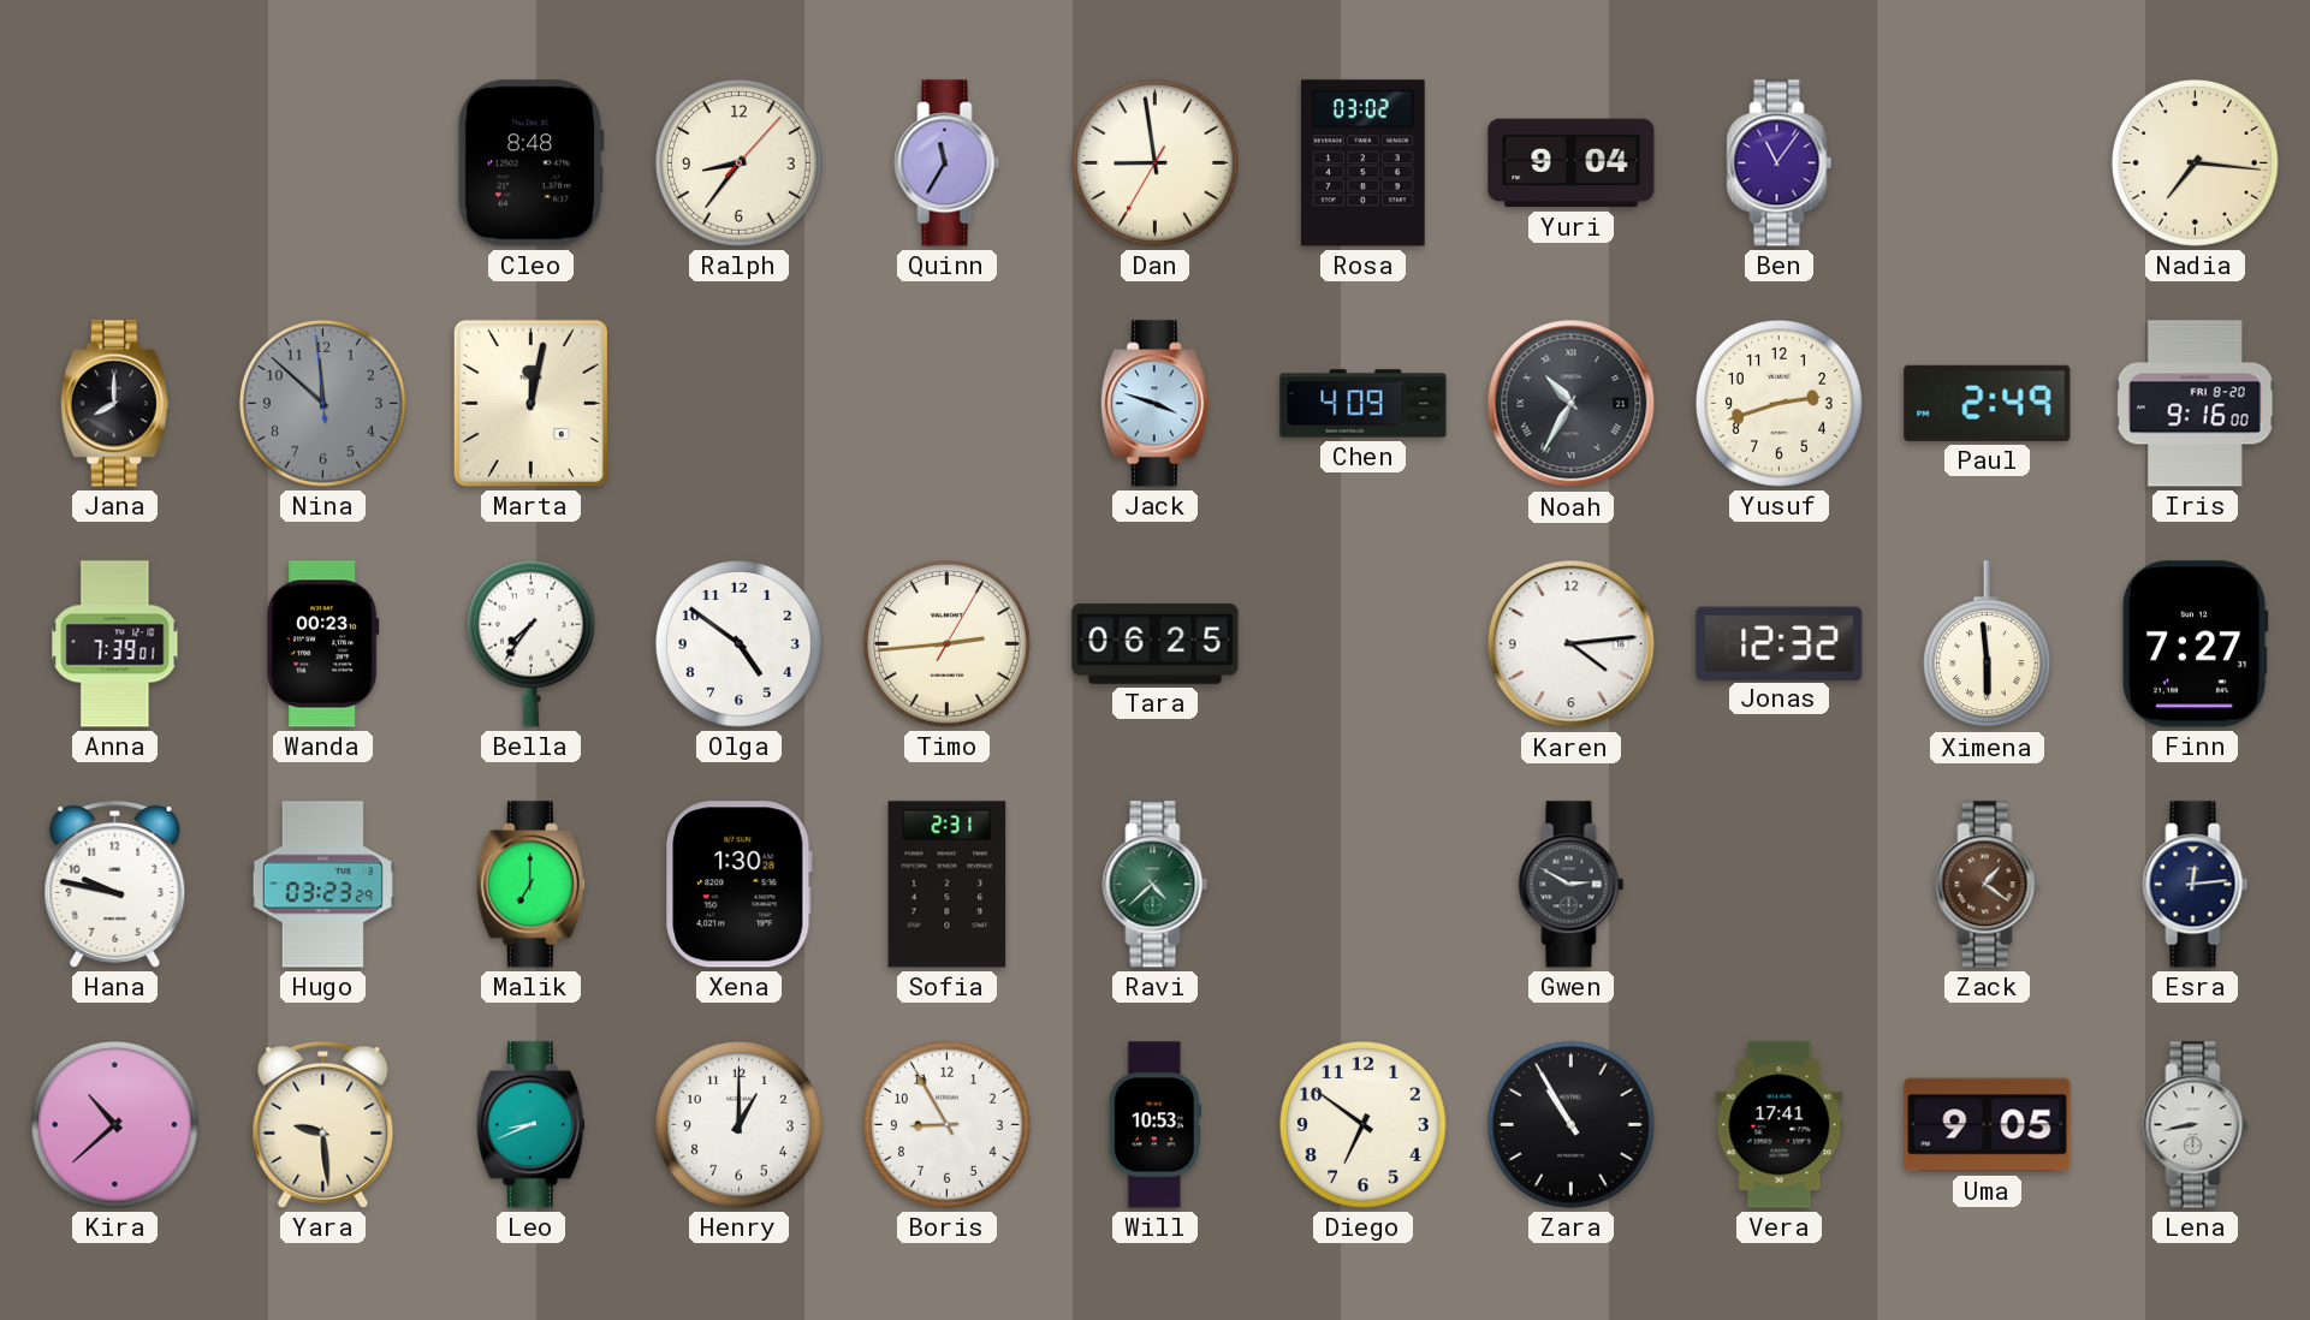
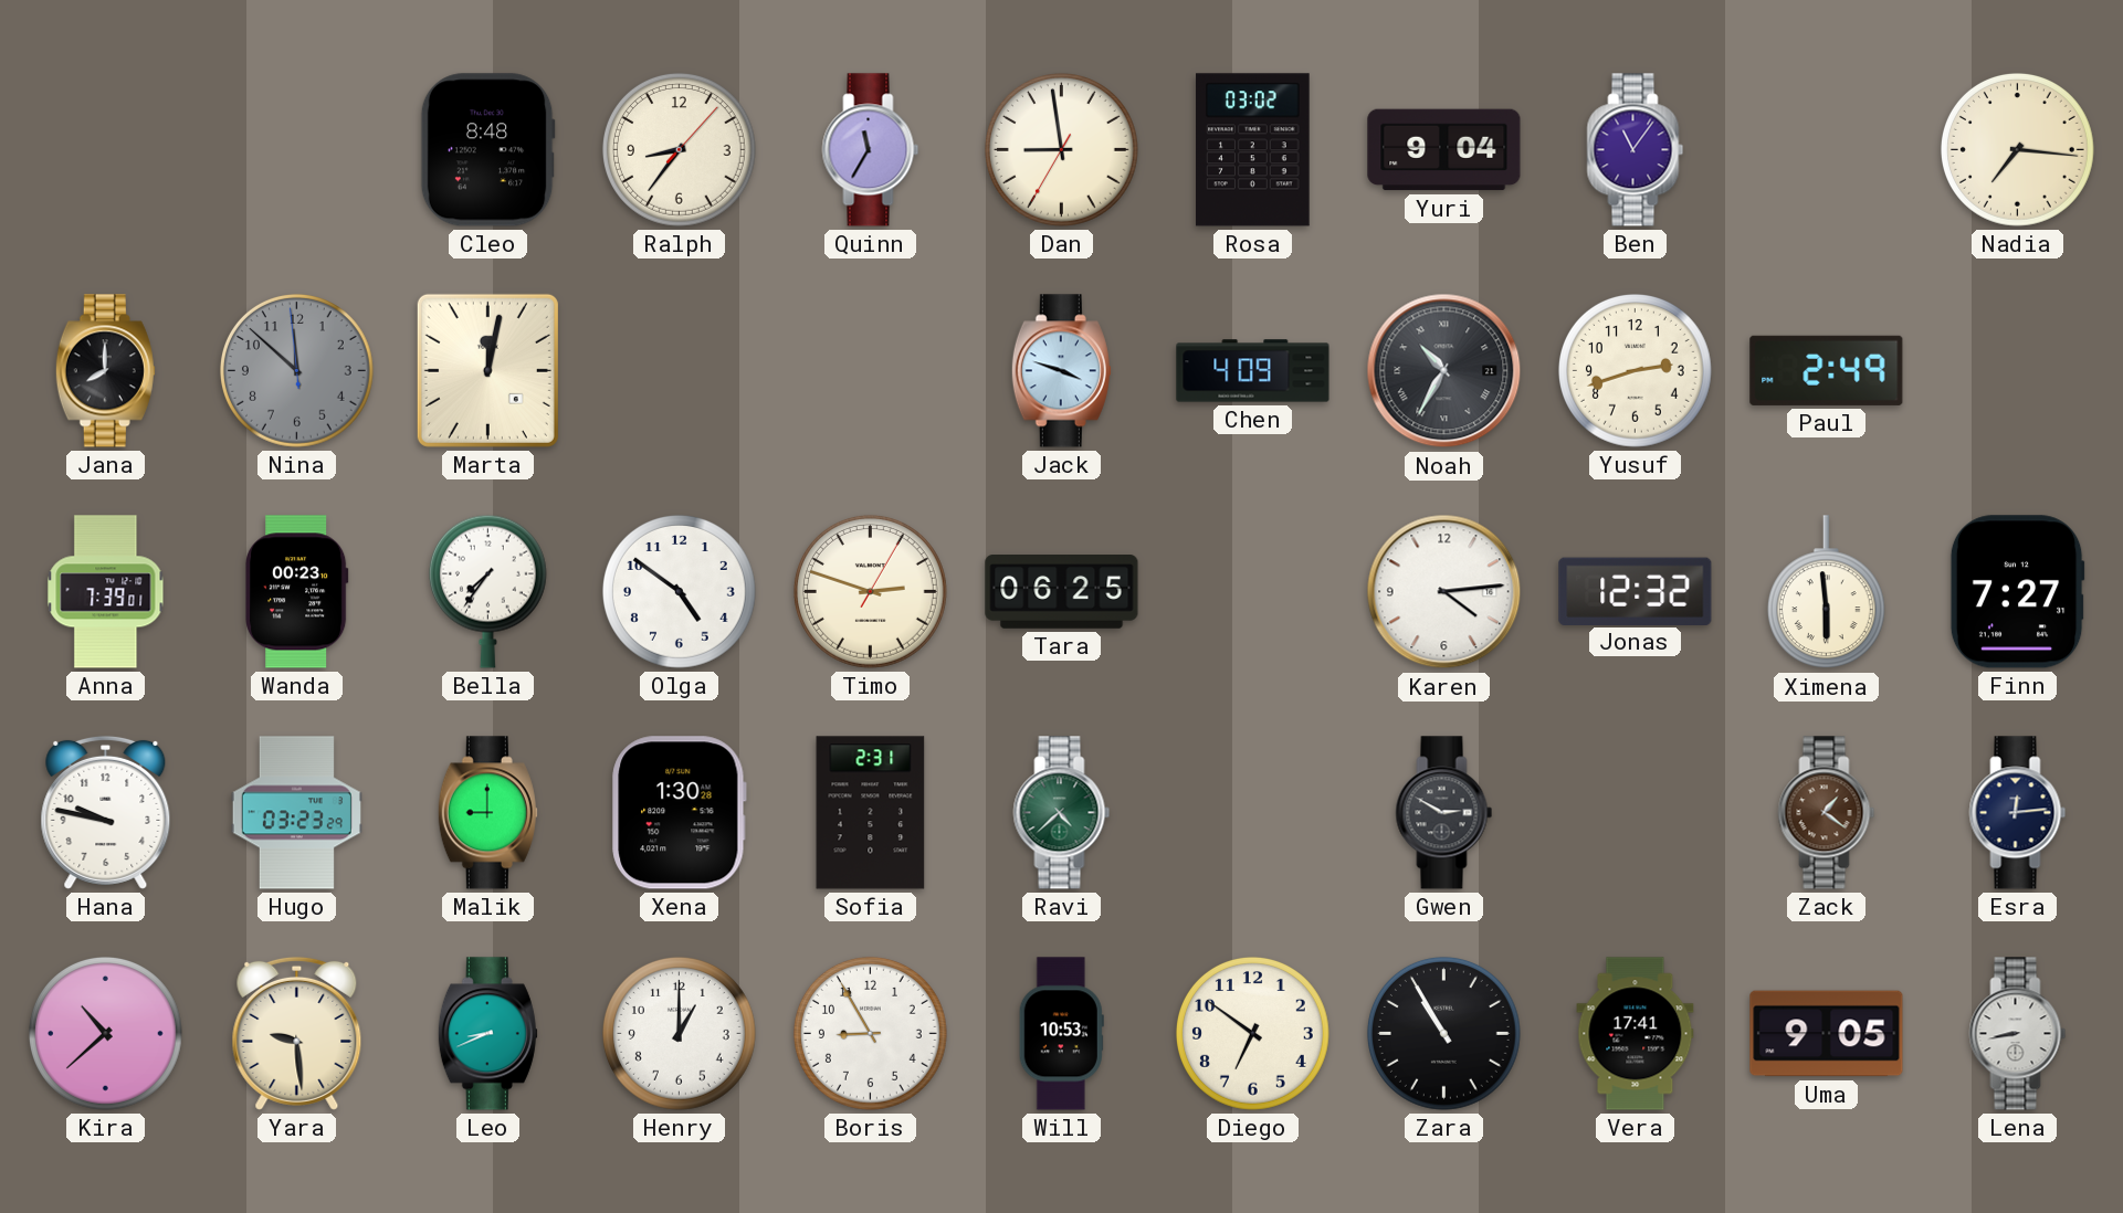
Iris: 9:16 -> none (2195, 404)
Timo: 2:44 -> 2:48 (870, 591)
Malik: 7:00 -> 9:00 (487, 813)
